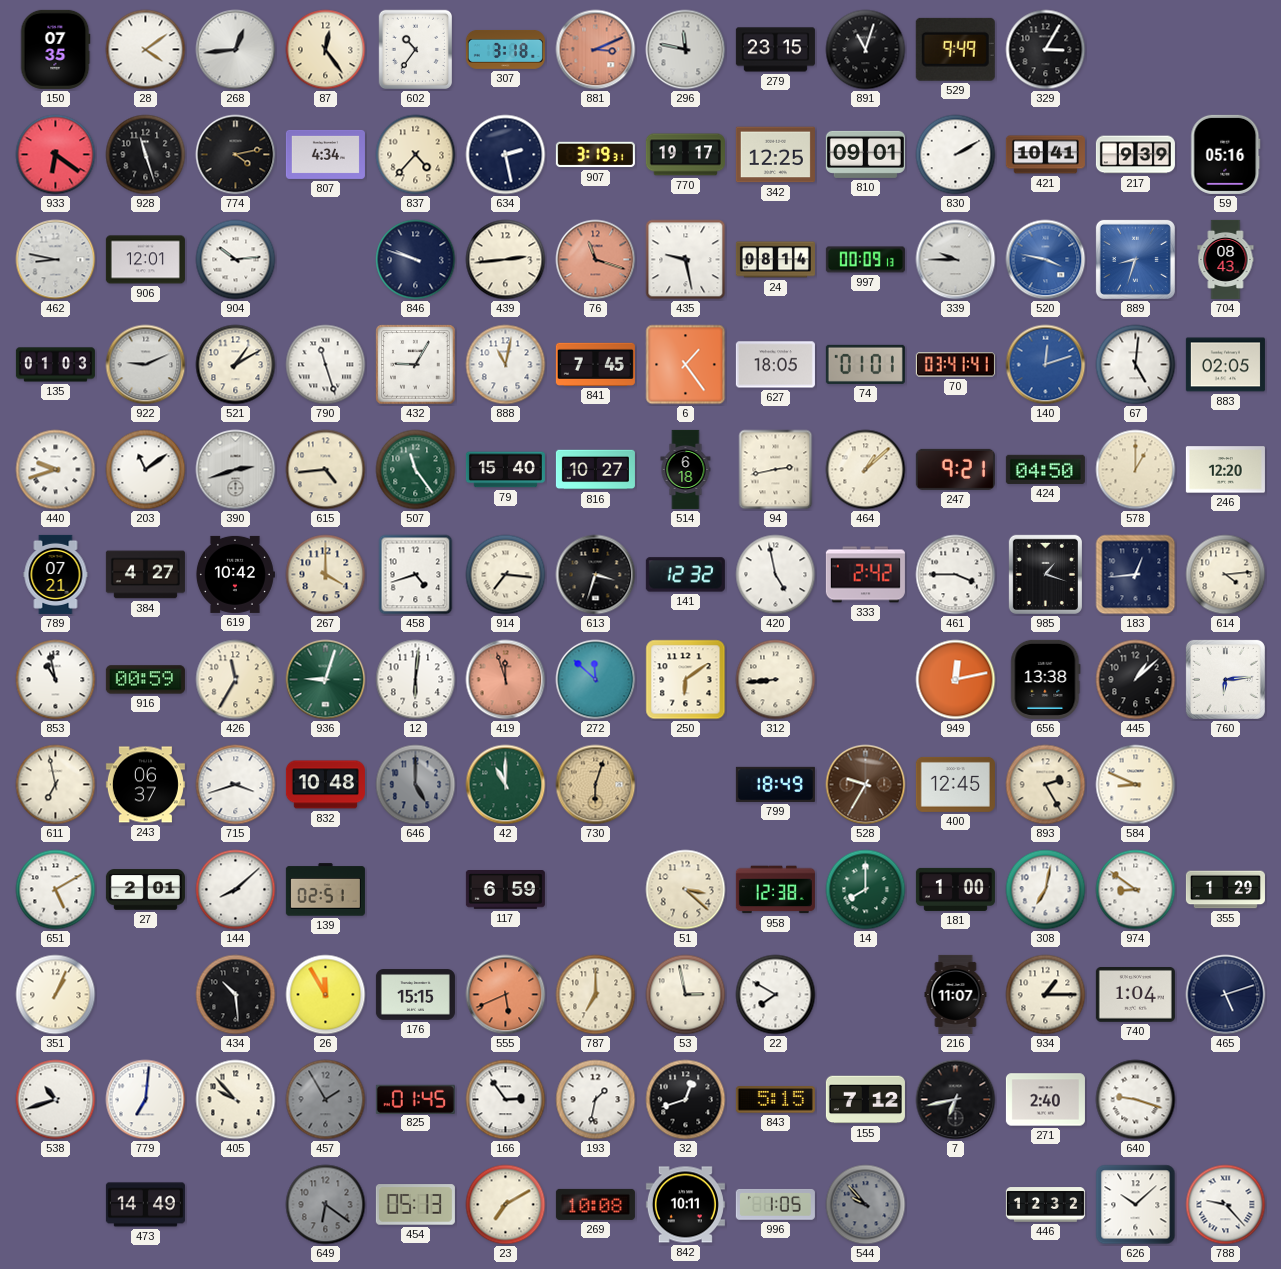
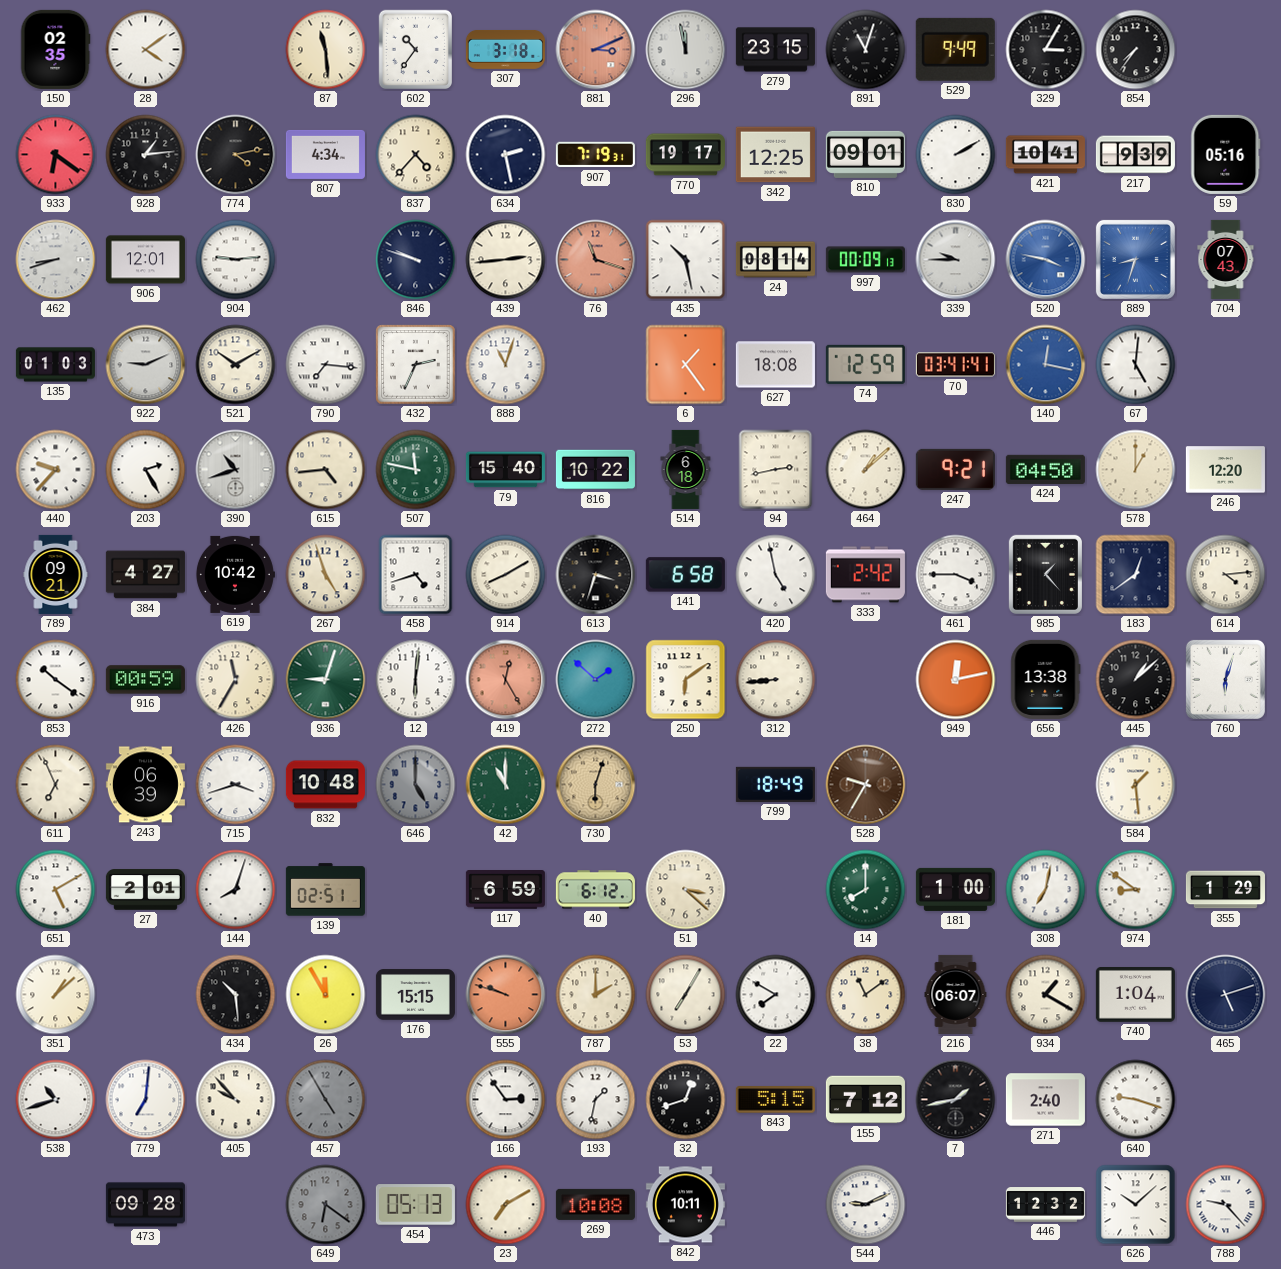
150: 07:35 -> 02:35 (55, 49)
268: 12:44 -> none (236, 50)
87: 12:24 -> 11:29 (326, 50)
296: 11:47 -> 11:58 (686, 50)
854: none -> 7:36 (1136, 50)
928: 11:27 -> 1:14 (146, 155)
907: 3:19 -> 7:19 (595, 155)
462: 8:47 -> 8:42 (56, 260)
904: 10:14 -> 9:14 (236, 260)
435: 9:28 -> 10:28 (686, 260)
704: 08:43 -> 07:43 (1226, 259)
521: 1:10 -> 10:10 (236, 365)
790: 11:27 -> 7:16 (326, 365)
432: 9:05 -> 2:34 (416, 365)
888: 11:02 -> 11:03 (506, 365)
841: 7:45 -> none (595, 364)
627: 18:05 -> 18:08 (775, 365)
74: 01:01 -> 12:59 (865, 364)
140: 12:12 -> 12:17 (1046, 365)
883: 02:05 -> none (1225, 365)
440: 9:42 -> 9:37 (56, 470)
203: 11:09 -> 2:25 (146, 470)
390: 2:42 -> 10:42 (236, 470)
507: 11:24 -> 11:47 (416, 470)
816: 10:27 -> 10:22 (595, 470)
789: 07:21 -> 09:21 (56, 574)
267: 4:00 -> 4:57 (326, 575)
914: 7:16 -> 8:10 (506, 575)
141: 12:32 -> 6:58 (685, 575)
985: 1:18 -> 1:23 (1045, 574)
183: 12:44 -> 12:39 (1136, 575)
853: 10:58 -> 10:21 (56, 680)
419: 11:57 -> 12:25 (506, 680)
272: 11:52 -> 1:52 (596, 680)
760: 6:14 -> 6:03 (1225, 679)
611: 6:58 -> 6:56 (56, 785)
243: 06:37 -> 06:39 (145, 785)
400: 12:45 -> none (955, 784)
893: 2:25 -> none (1046, 785)
584: 8:49 -> 1:29 (1136, 785)
144: 8:08 -> 8:03 (236, 890)
40: none -> 6:12 (595, 890)
958: 12:38 -> none (775, 890)
351: 1:04 -> 1:08 (56, 995)
555: 5:41 -> 9:48 (506, 995)
787: 7:00 -> 2:00 (596, 995)
53: 2:58 -> 7:05 (686, 995)
38: none -> 11:09 (866, 995)
216: 11:07 -> 06:07 (956, 994)
934: 1:15 -> 1:20 (1046, 995)
457: 1:55 -> 4:55 (326, 1100)
825: 01:45 -> none (415, 1099)
7: 6:43 -> 1:43 (956, 1100)
473: 14:49 -> 09:28 (145, 1205)
996: 1:05 -> none (775, 1204)
544: 9:53 -> 9:11 (866, 1205)
544 dial: grey -> white (866, 1205)
